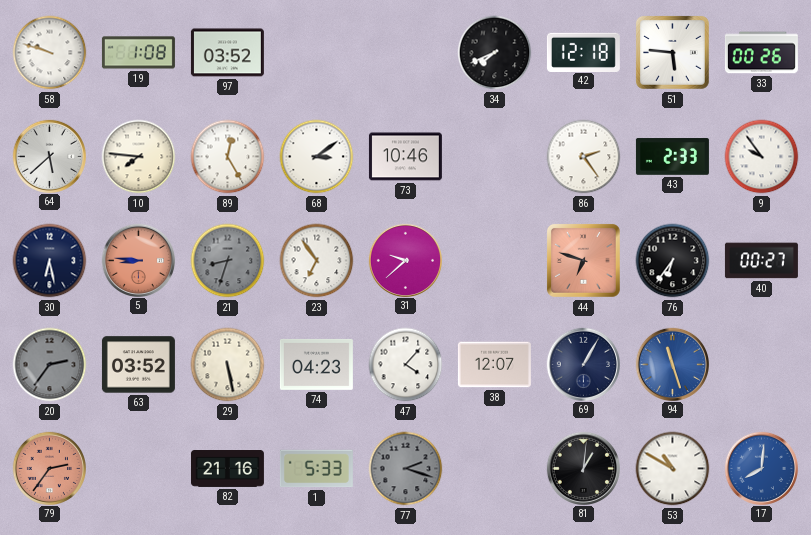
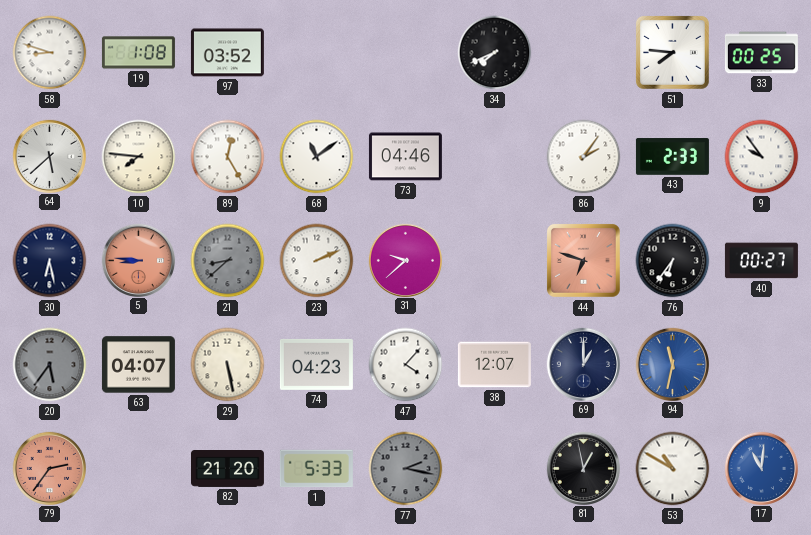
58: 9:48 -> 8:48 (50, 53)
42: 12:18 -> none (583, 52)
51: 5:46 -> 7:46 (672, 52)
33: 00:26 -> 00:25 (761, 53)
68: 3:09 -> 11:09 (317, 157)
73: 10:46 -> 04:46 (405, 157)
86: 2:24 -> 2:06 (584, 157)
21: 8:33 -> 8:38 (228, 261)
23: 6:54 -> 2:11 (317, 261)
20: 2:36 -> 5:36 (50, 365)
63: 03:52 -> 04:07 (138, 365)
69: 1:05 -> 1:00 (583, 364)
94: 11:27 -> 11:32 (672, 364)
82: 21:16 -> 21:20 (227, 469)
77: 2:18 -> 2:17 (406, 469)
81: 1:01 -> 12:58 (583, 468)
17: 8:01 -> 11:01 (761, 468)
